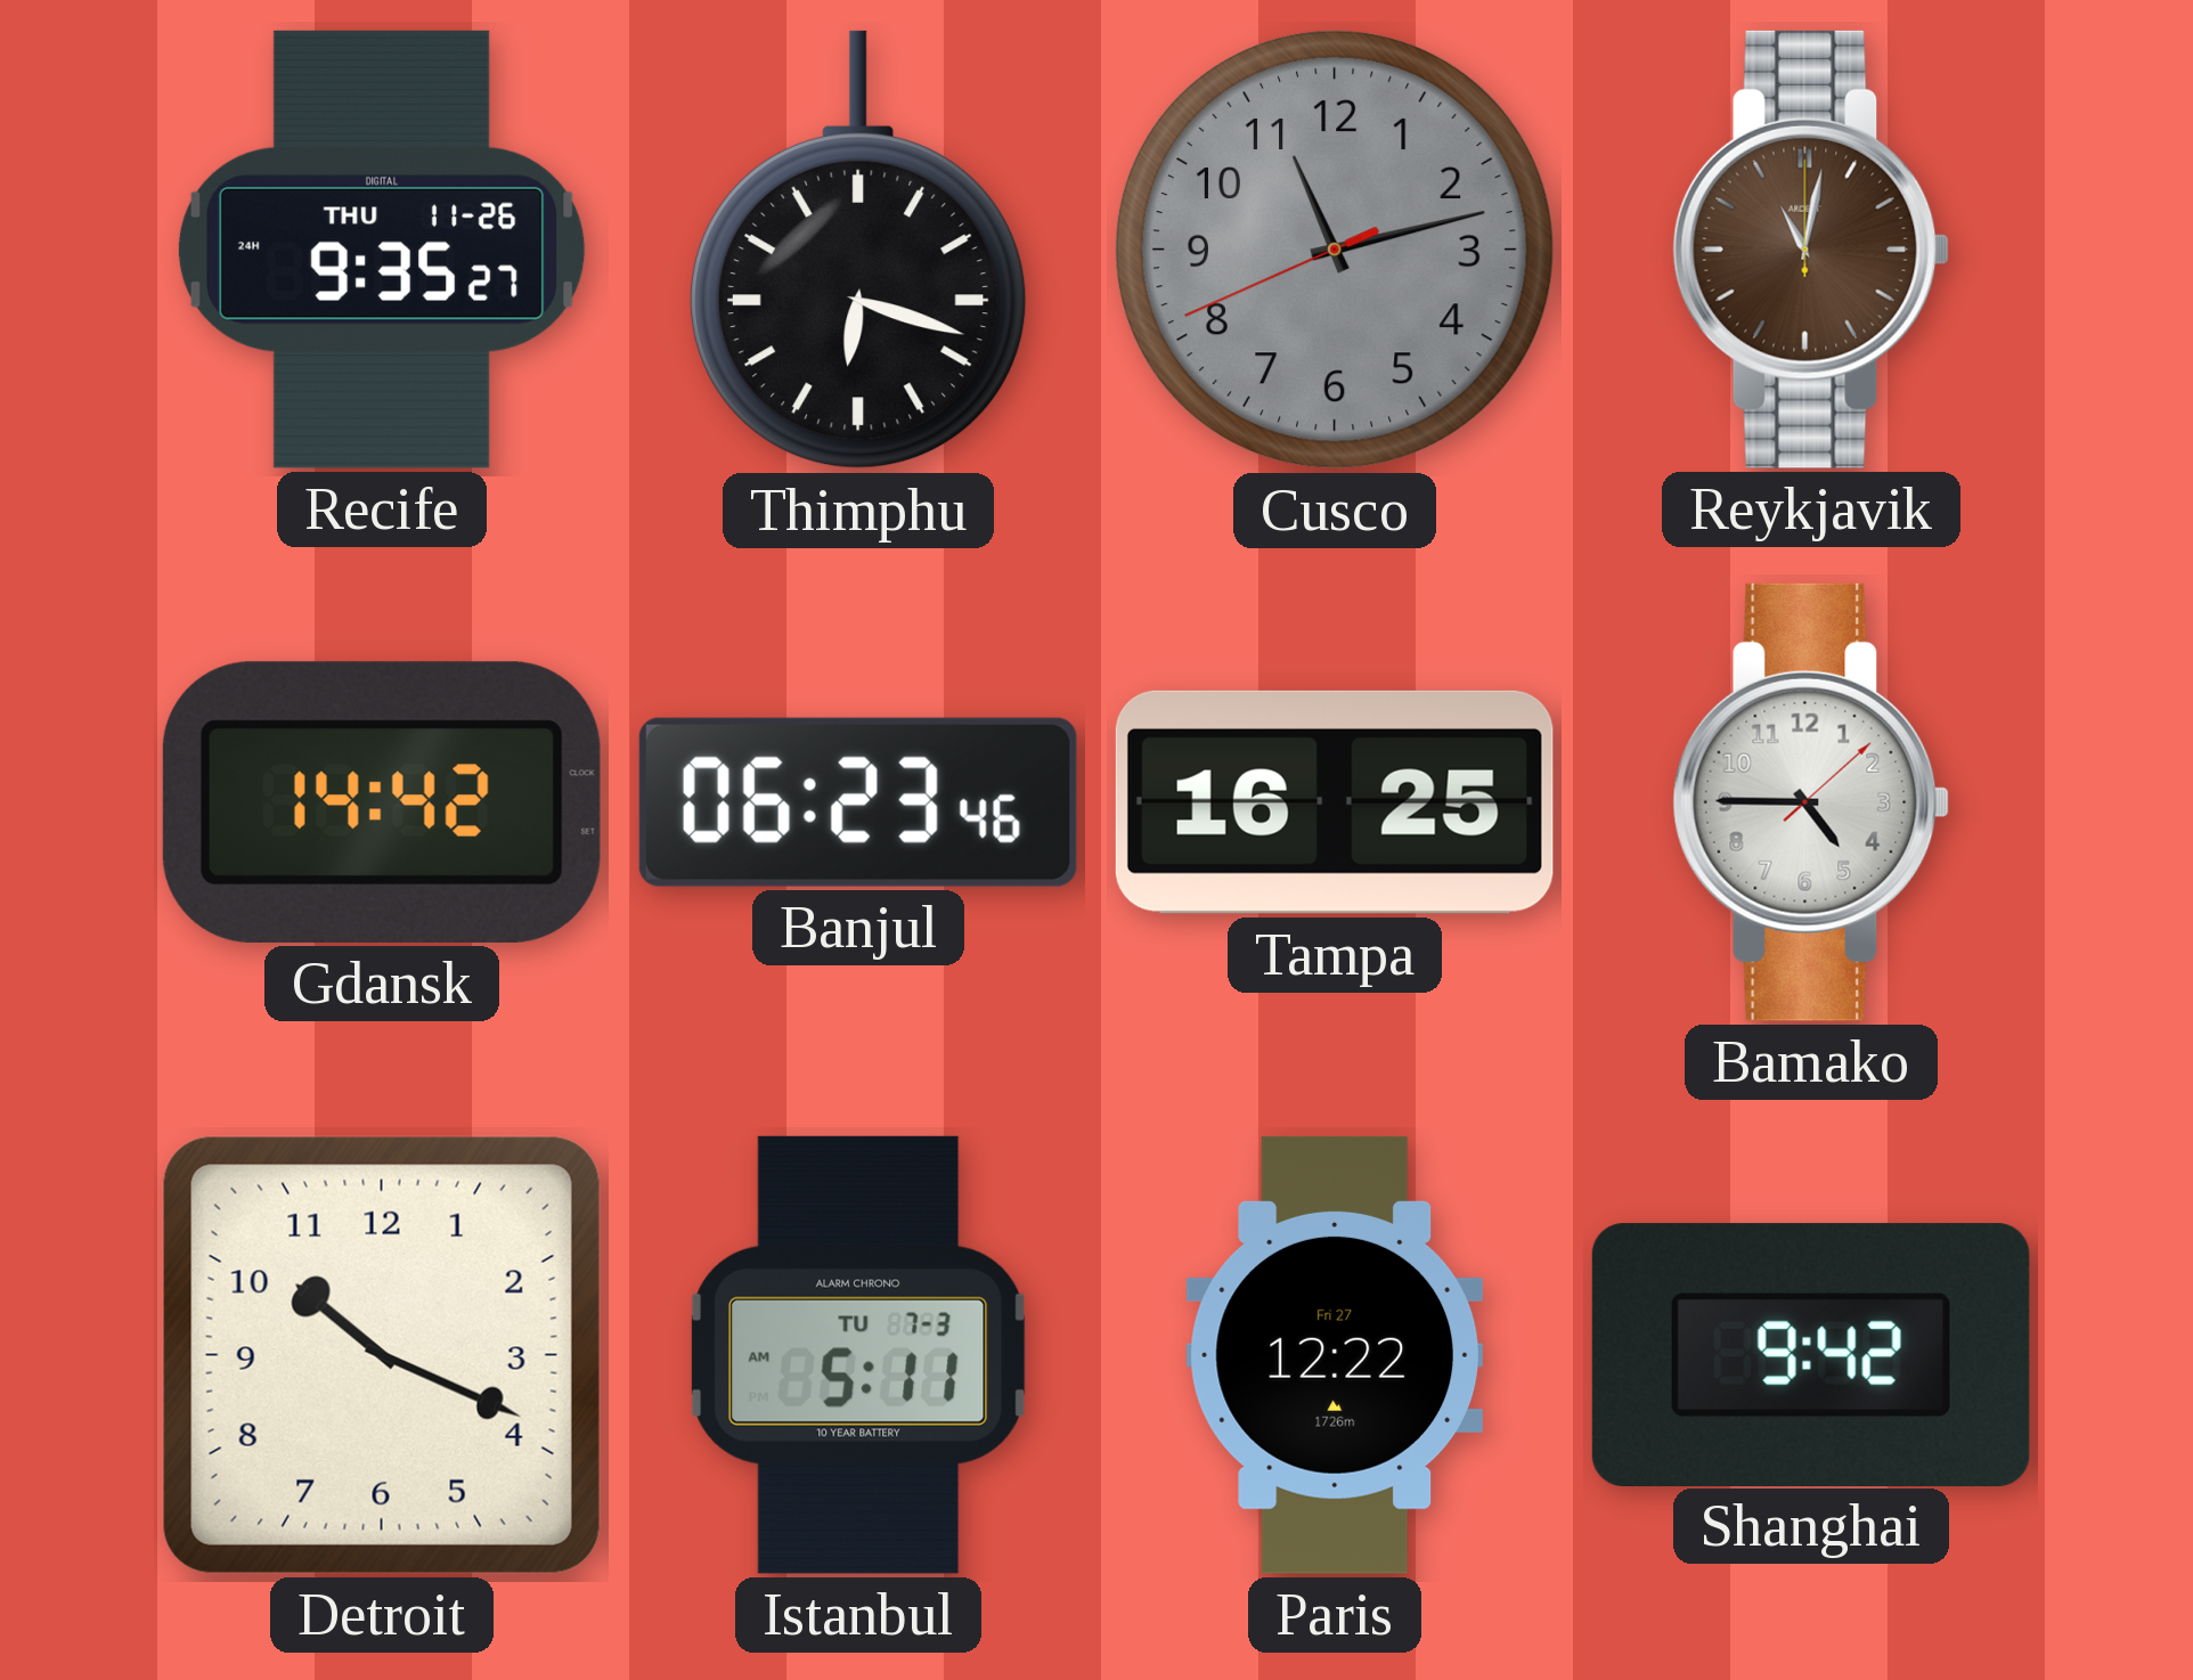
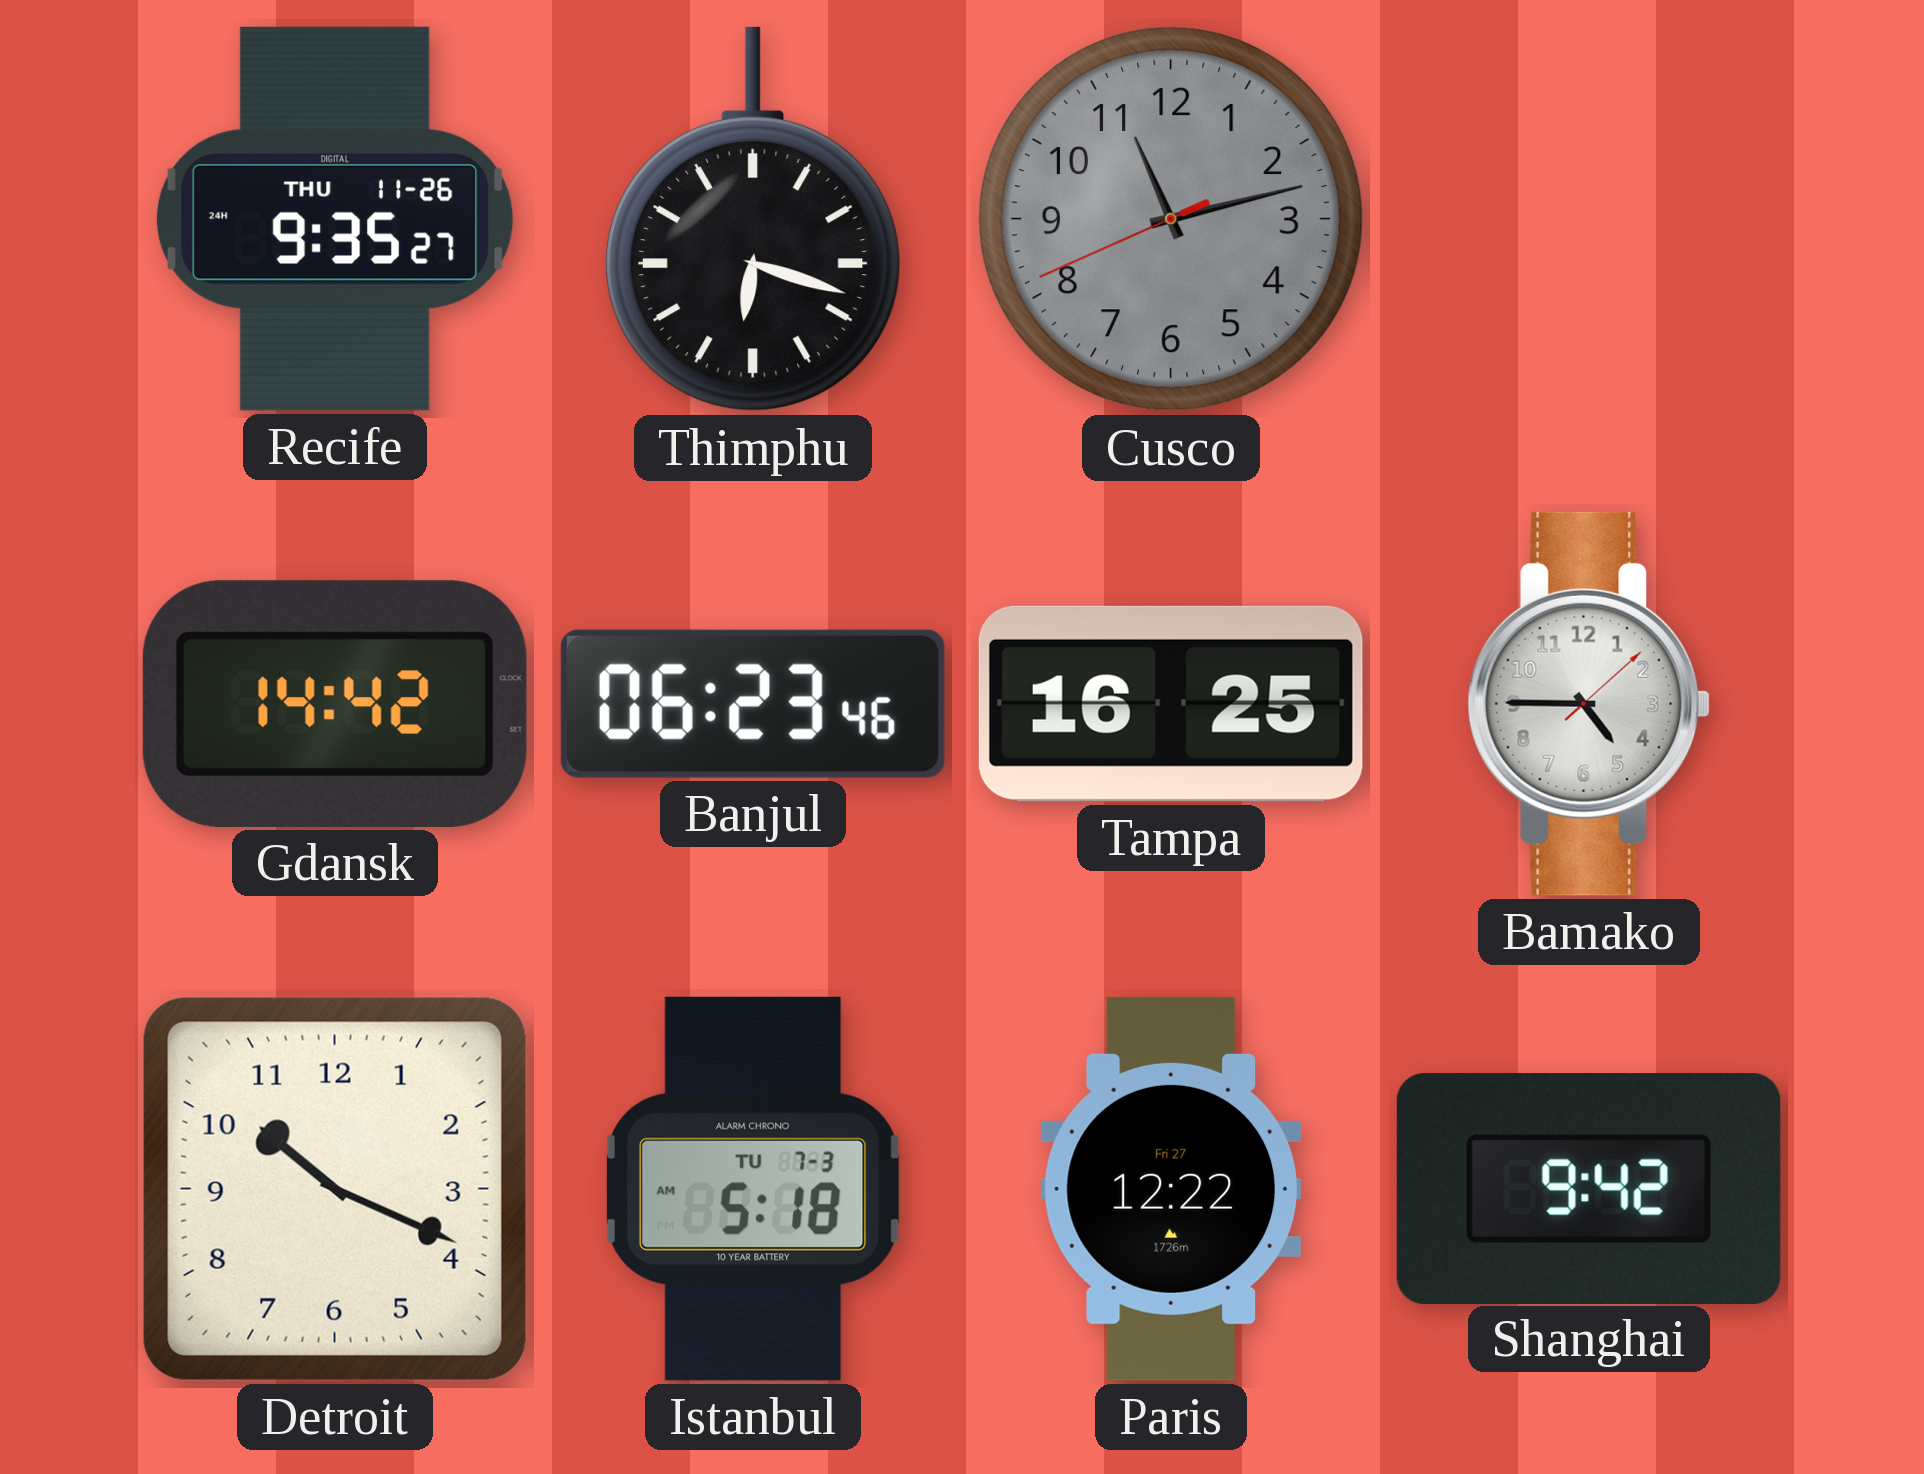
Reykjavik: 11:02 -> none (1811, 250)
Istanbul: 5:11 -> 5:18 (754, 1189)
